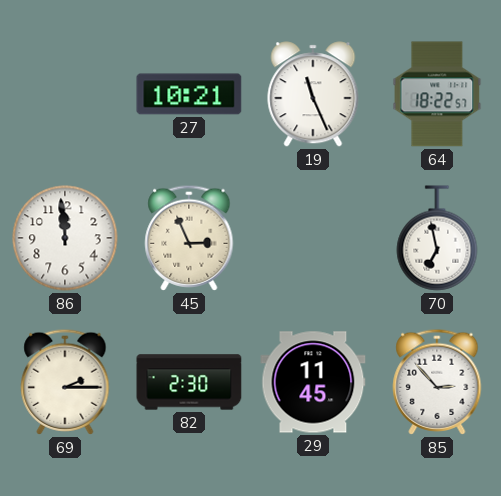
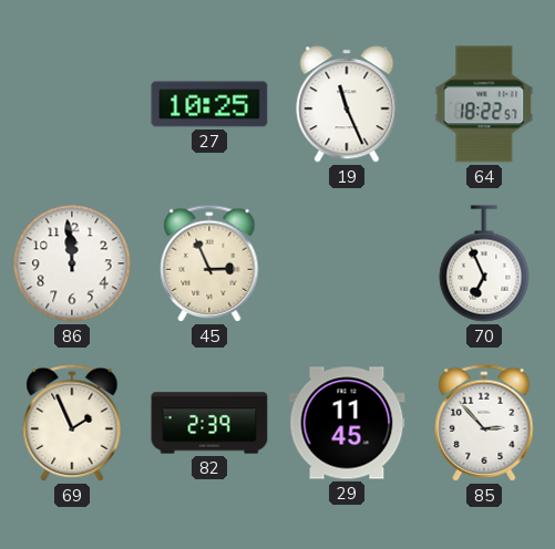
27: 10:21 -> 10:25 (209, 104)
70: 6:58 -> 6:56 (484, 263)
69: 2:15 -> 1:56 (72, 423)
82: 2:30 -> 2:39 (209, 423)
